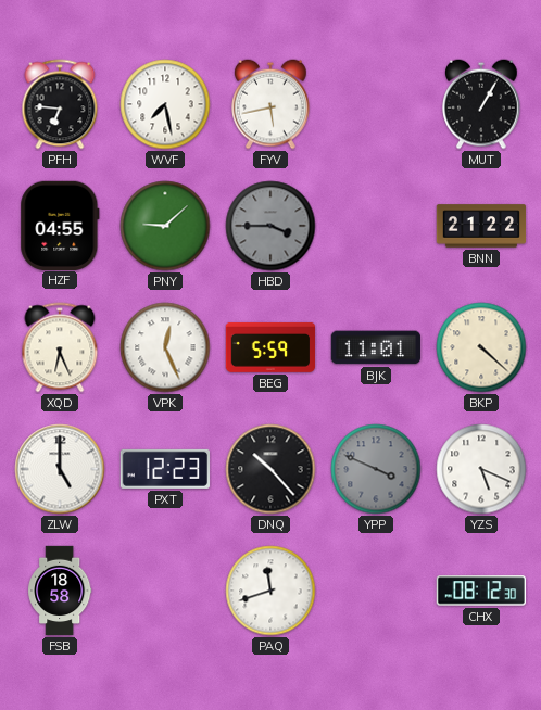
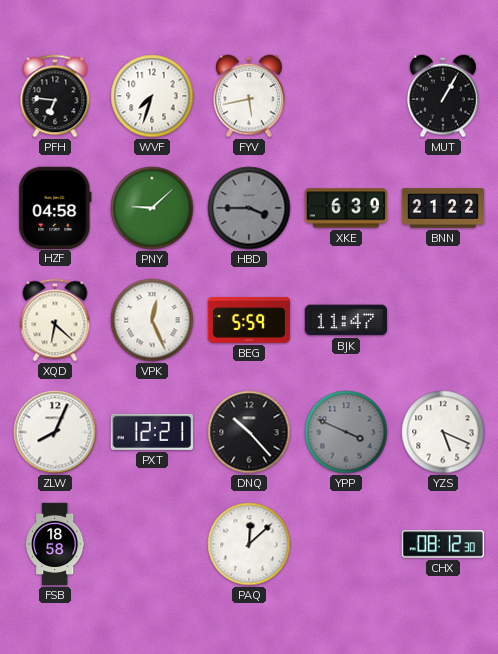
WVF: 7:28 -> 7:33 (152, 96)
HZF: 04:55 -> 04:58 (55, 207)
XKE: none -> 6:39 (345, 208)
XQD: 6:26 -> 6:22 (55, 320)
BJK: 11:01 -> 11:47 (345, 320)
BKP: 4:22 -> none (481, 347)
ZLW: 5:00 -> 8:04 (55, 432)
PXT: 12:23 -> 12:21 (151, 432)
PAQ: 11:42 -> 12:08 (249, 544)
